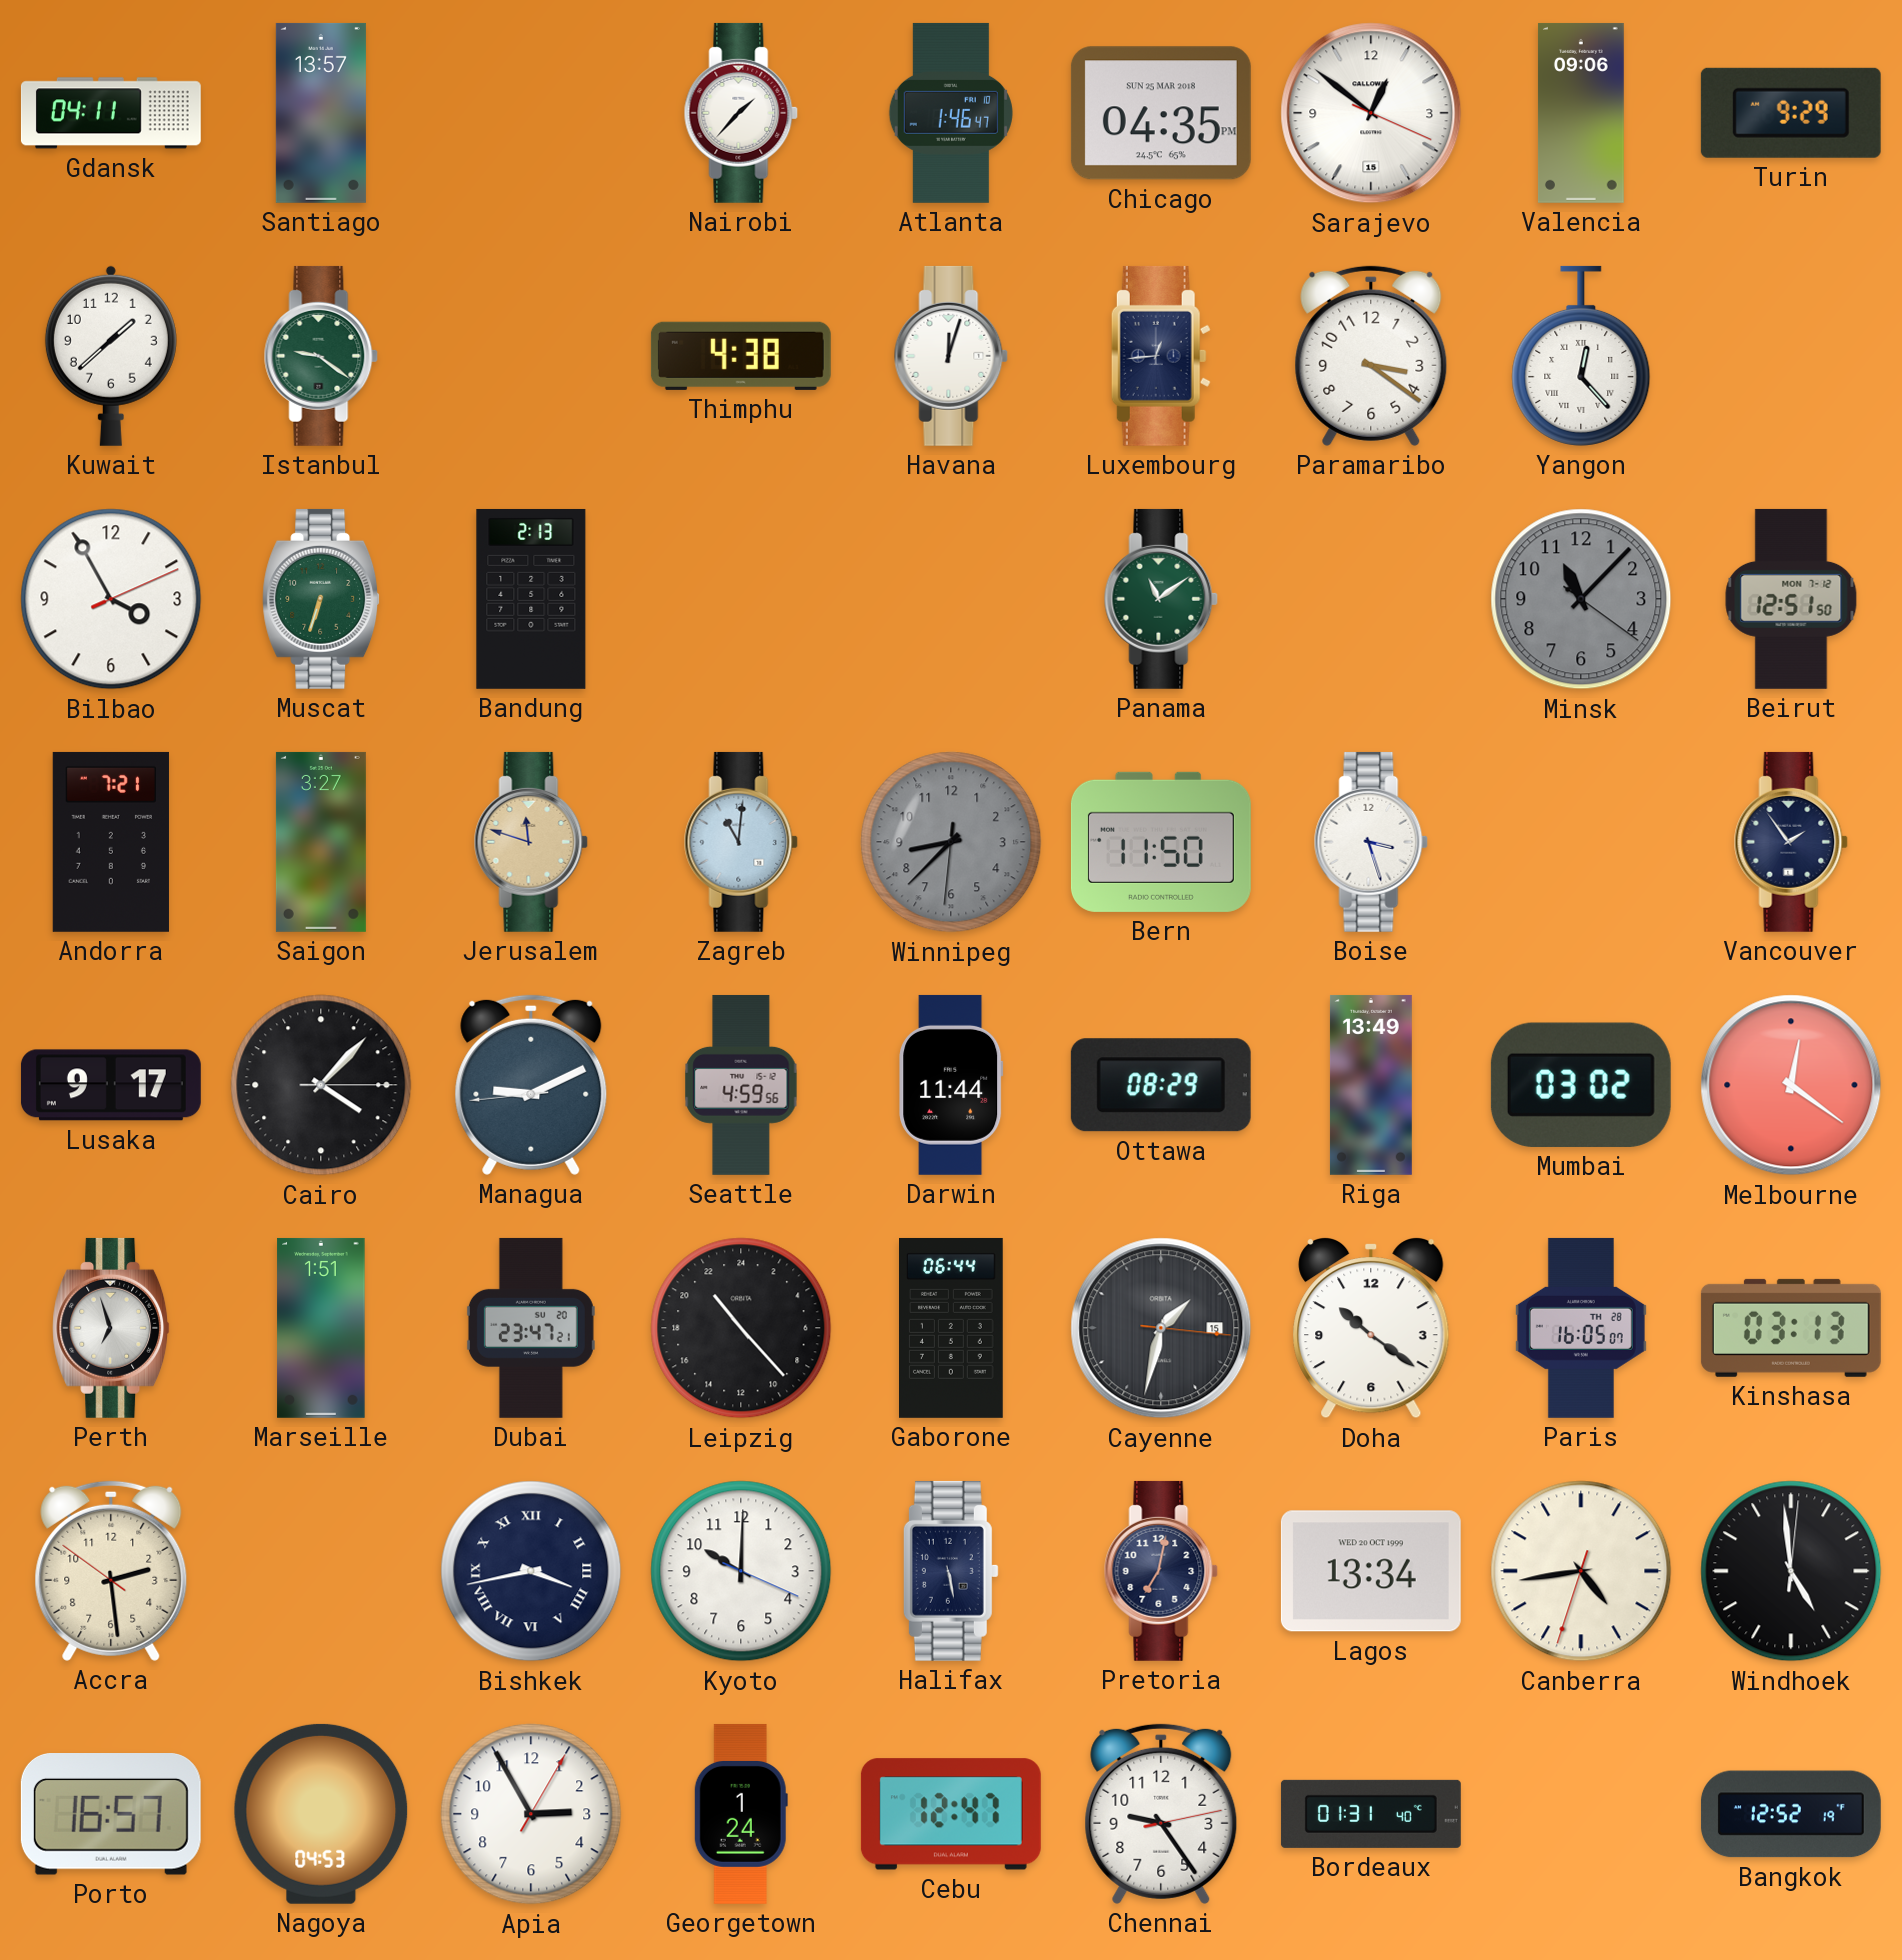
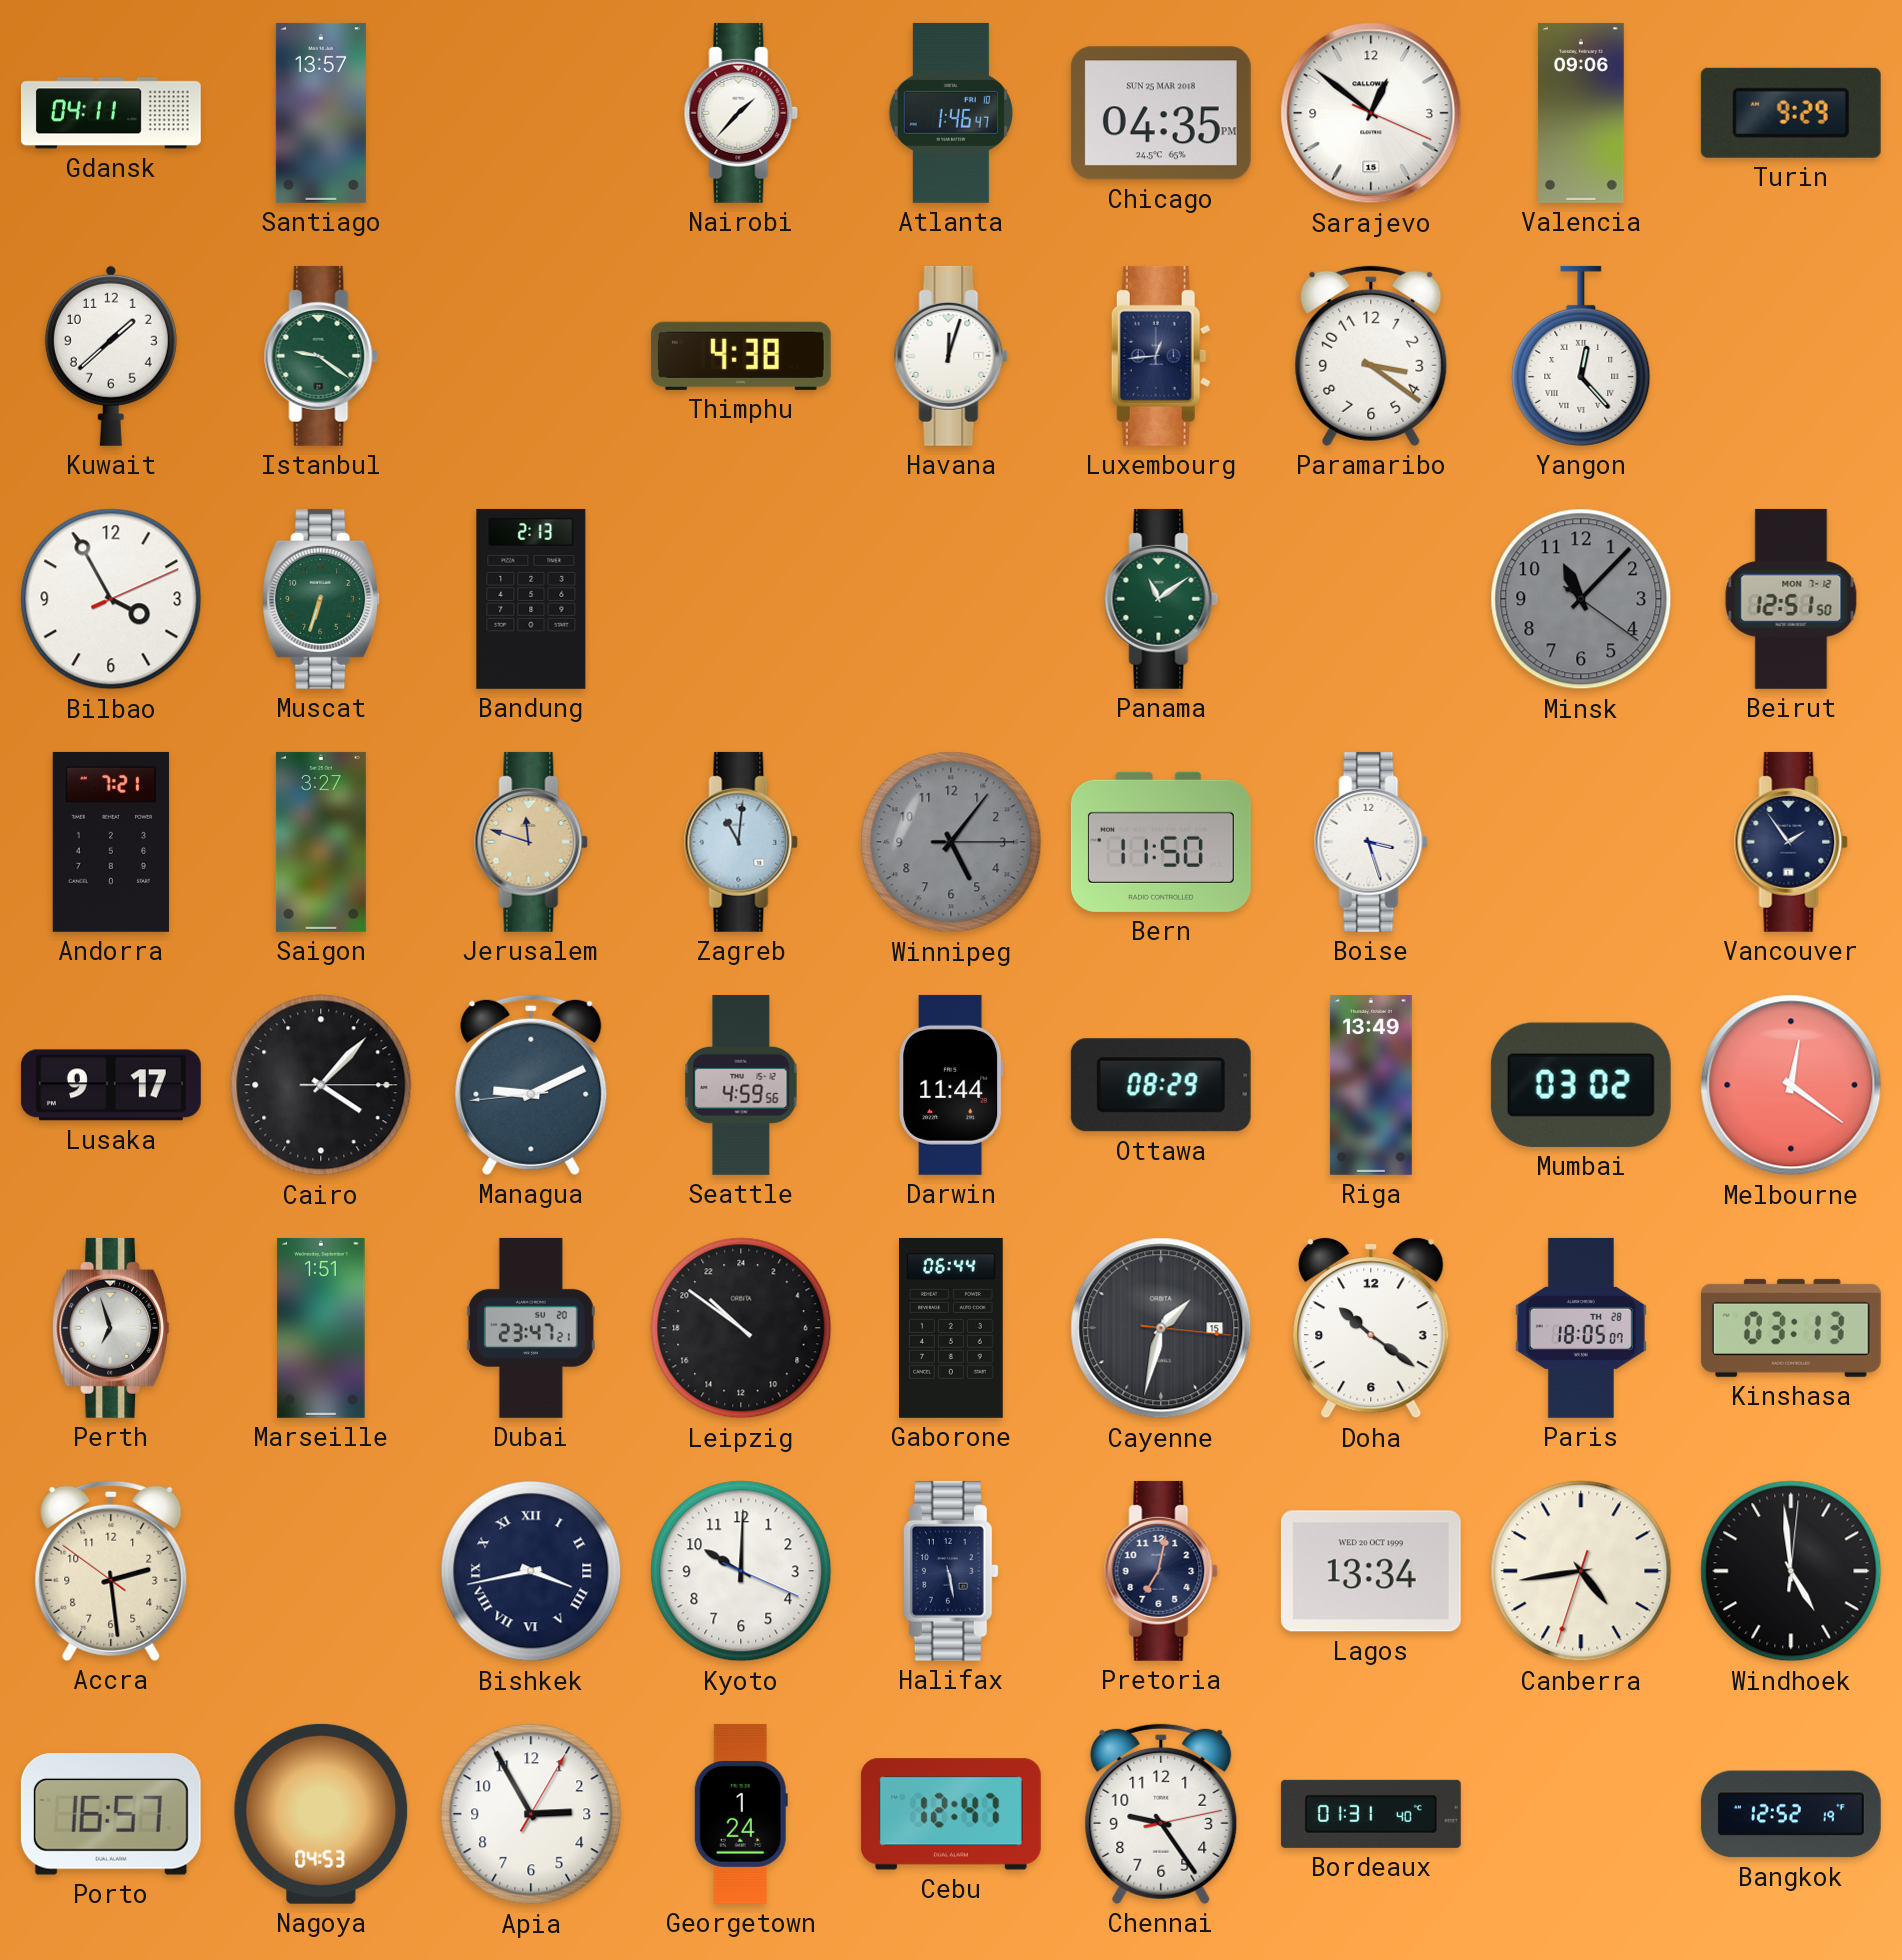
Winnipeg: 8:37 -> 5:06 (951, 842)
Leipzig: 21:23 -> 20:51 (741, 1328)
Paris: 16:05 -> 18:05 (1581, 1328)
